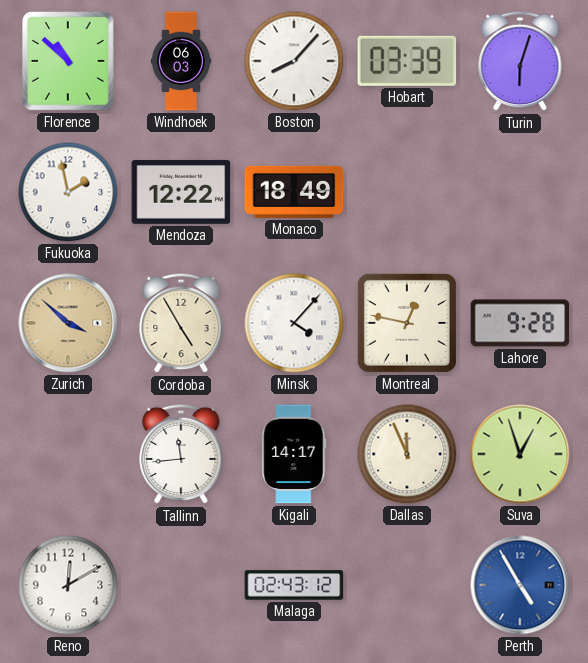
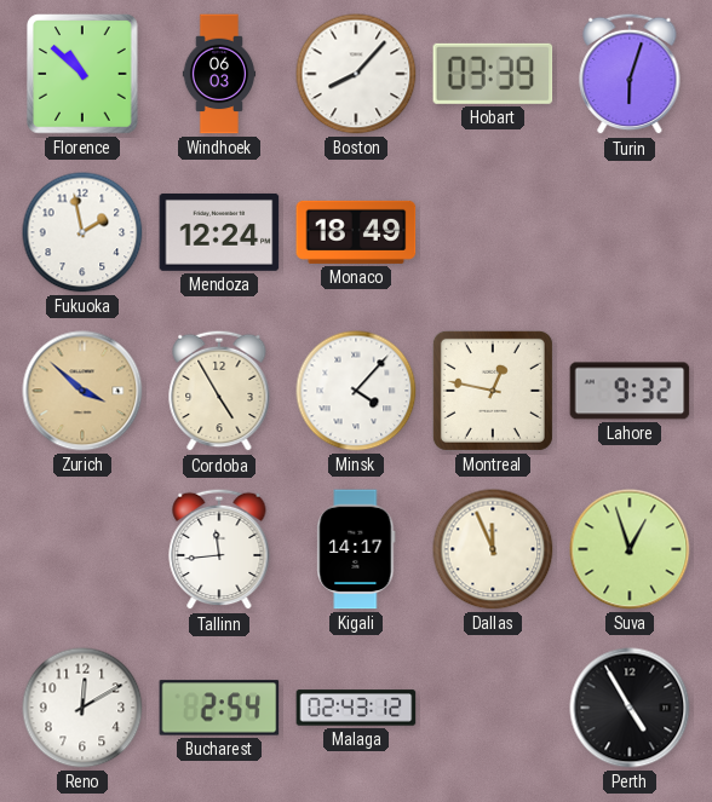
Mendoza: 12:22 -> 12:24 (219, 232)
Lahore: 9:28 -> 9:32 (630, 391)
Bucharest: none -> 2:54 (219, 708)
Perth dial: blue -> black (630, 708)
